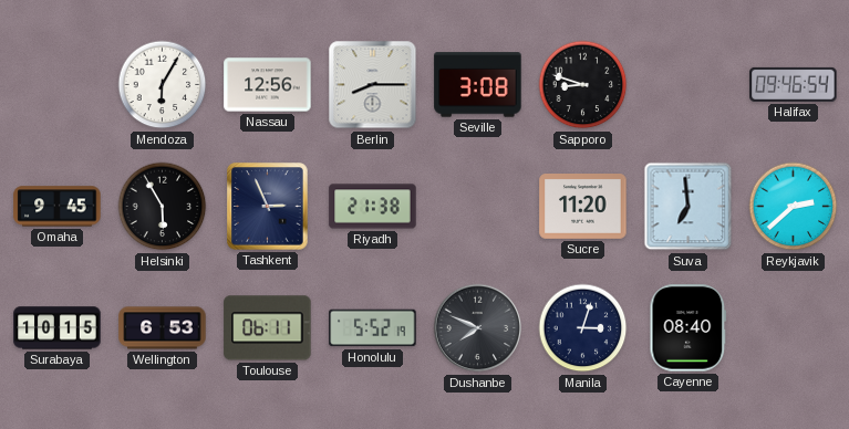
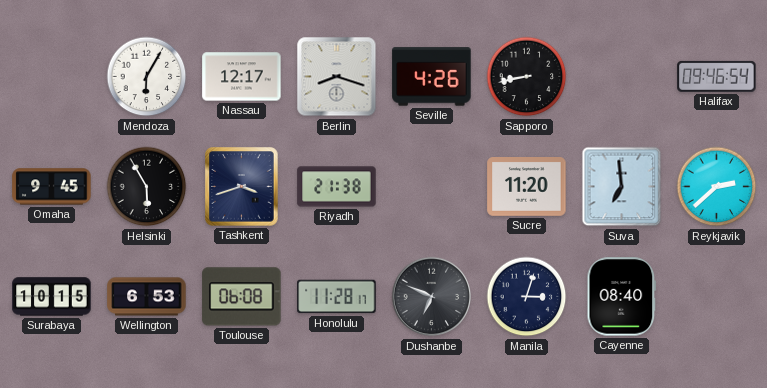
Nassau: 12:56 -> 12:17 (242, 77)
Berlin: 8:15 -> 8:18 (337, 77)
Seville: 3:08 -> 4:26 (432, 77)
Sapporo: 8:48 -> 8:43 (527, 77)
Tashkent: 2:56 -> 3:42 (242, 187)
Toulouse: 06:11 -> 06:08 (242, 297)
Honolulu: 5:52 -> 11:28 (337, 297)
Dushanbe: 7:49 -> 6:49 (432, 297)
